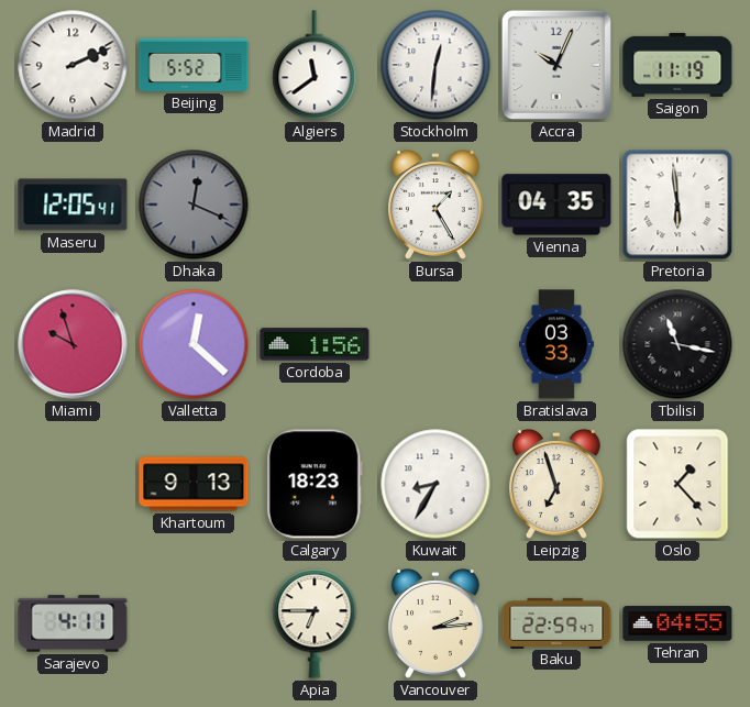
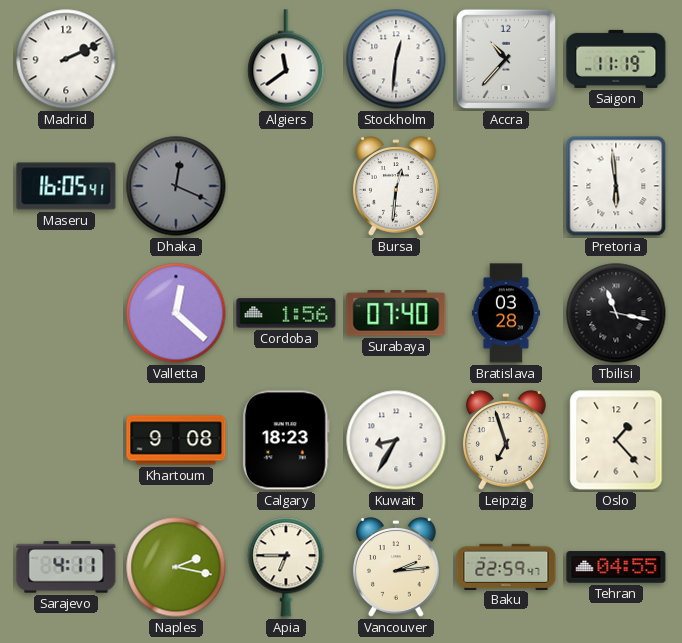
Beijing: 5:52 -> none (194, 65)
Accra: 10:04 -> 10:37 (506, 59)
Maseru: 12:05 -> 16:05 (66, 186)
Bursa: 1:25 -> 12:31 (396, 186)
Vienna: 04:35 -> none (556, 205)
Miami: 9:57 -> none (73, 344)
Surabaya: none -> 07:40 (396, 313)
Bratislava: 03:33 -> 03:28 (506, 313)
Khartoum: 9:13 -> 9:08 (176, 440)
Naples: none -> 2:17 (176, 567)
